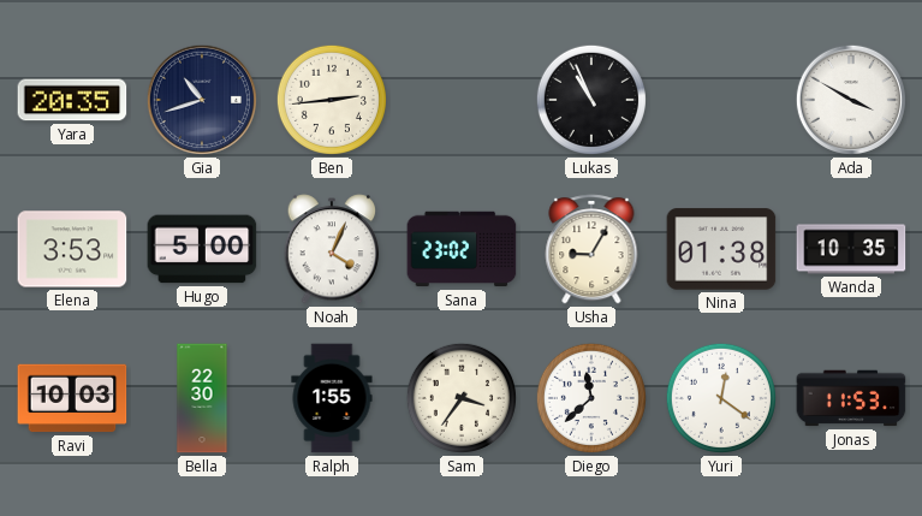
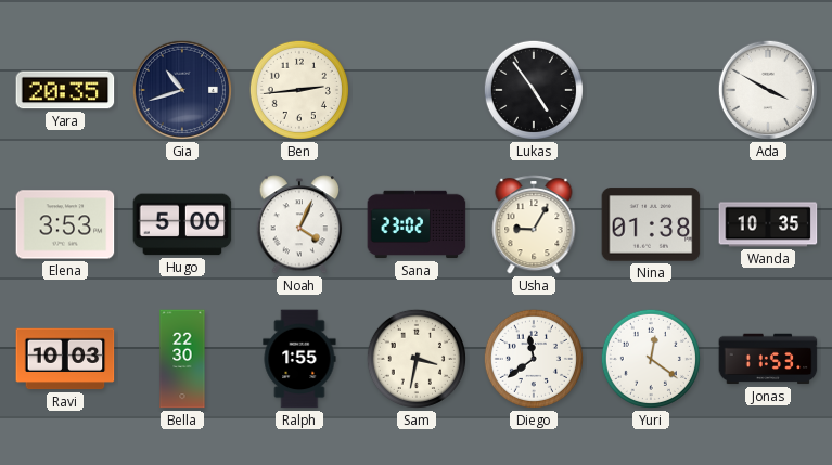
Lukas: 10:56 -> 4:54 (534, 90)
Sam: 3:36 -> 3:32 (417, 359)
Diego: 11:38 -> 11:39 (534, 359)
